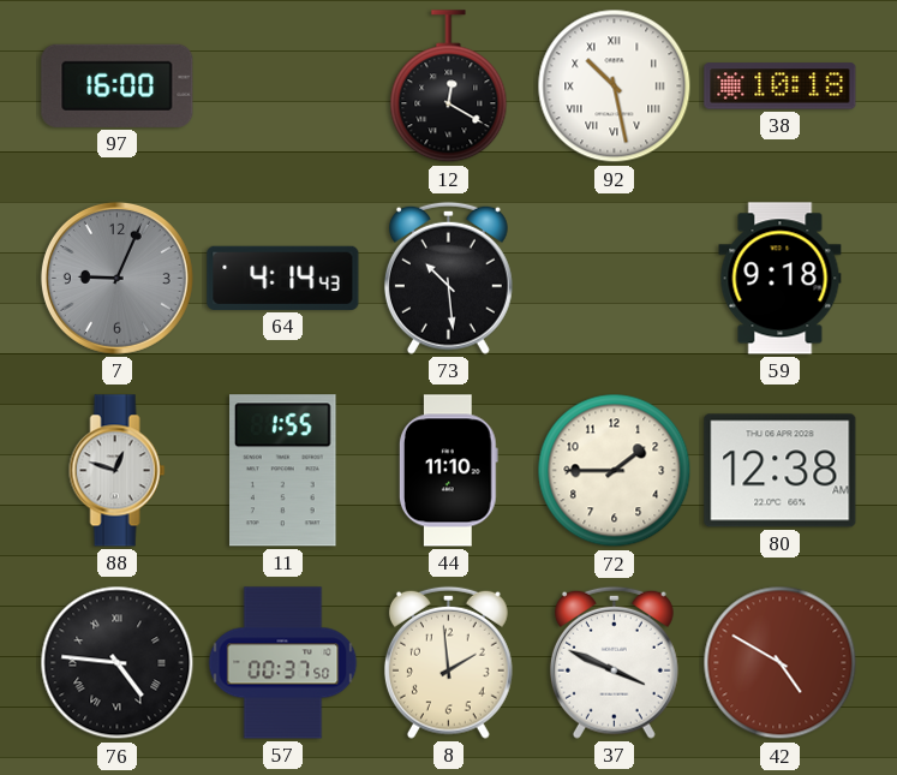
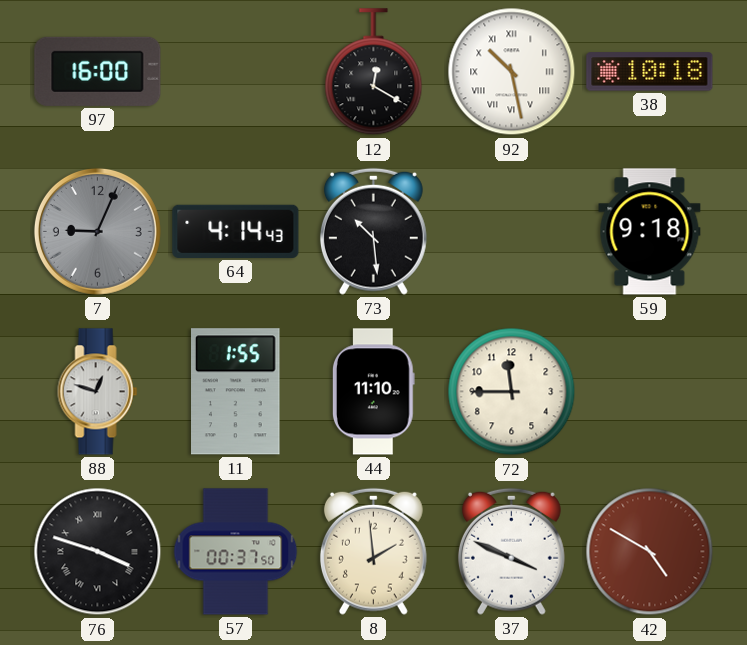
72: 1:45 -> 11:45 (512, 392)
80: 12:38 -> none (781, 471)
76: 4:46 -> 3:48 (98, 552)
